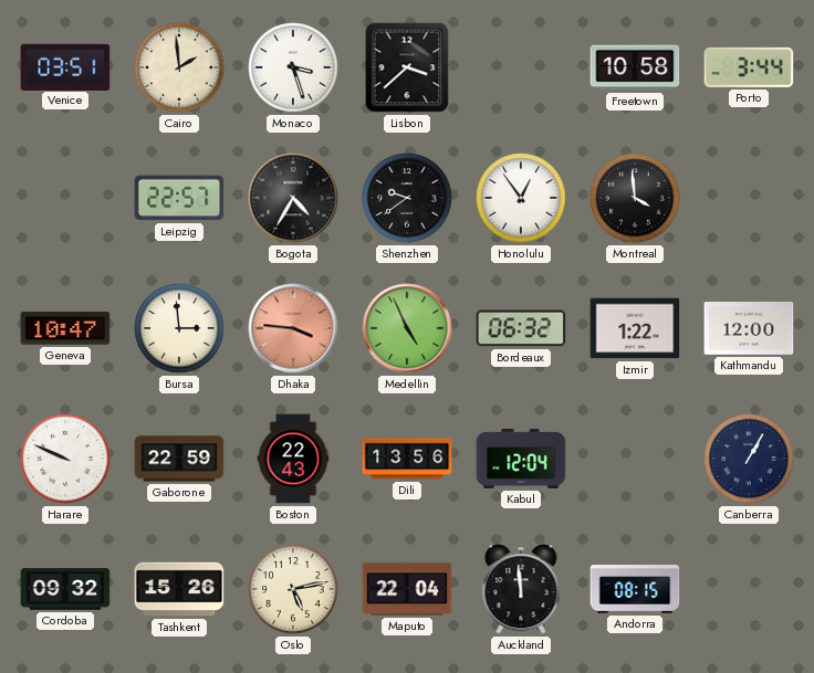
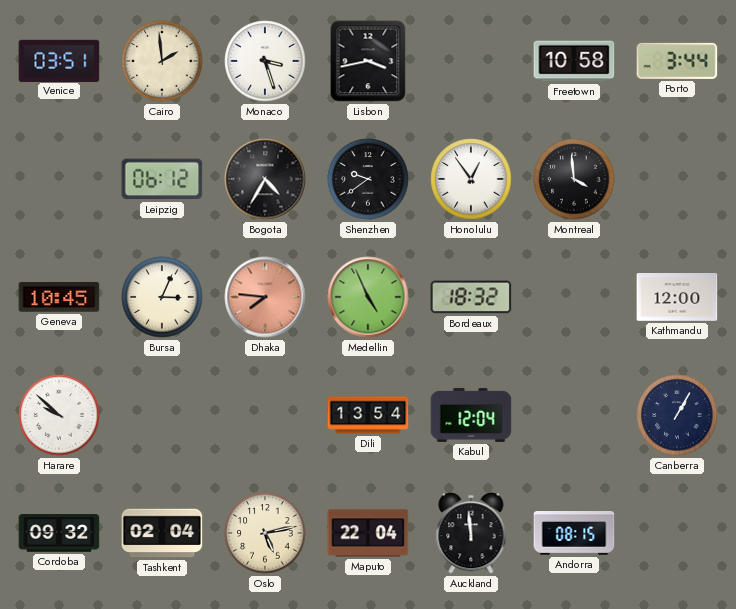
Lisbon: 3:38 -> 3:43 (368, 61)
Leipzig: 22:57 -> 06:12 (162, 179)
Geneva: 10:47 -> 10:45 (59, 297)
Bursa: 2:59 -> 3:04 (162, 297)
Dhaka: 3:46 -> 7:46 (265, 297)
Bordeaux: 06:32 -> 18:32 (471, 297)
Izmir: 1:22 -> none (635, 328)
Harare: 9:49 -> 9:52 (59, 415)
Gaborone: 22:59 -> none (179, 459)
Boston: 22:43 -> none (293, 459)
Dili: 13:56 -> 13:54 (368, 415)
Tashkent: 15:26 -> 02:04 (162, 533)
